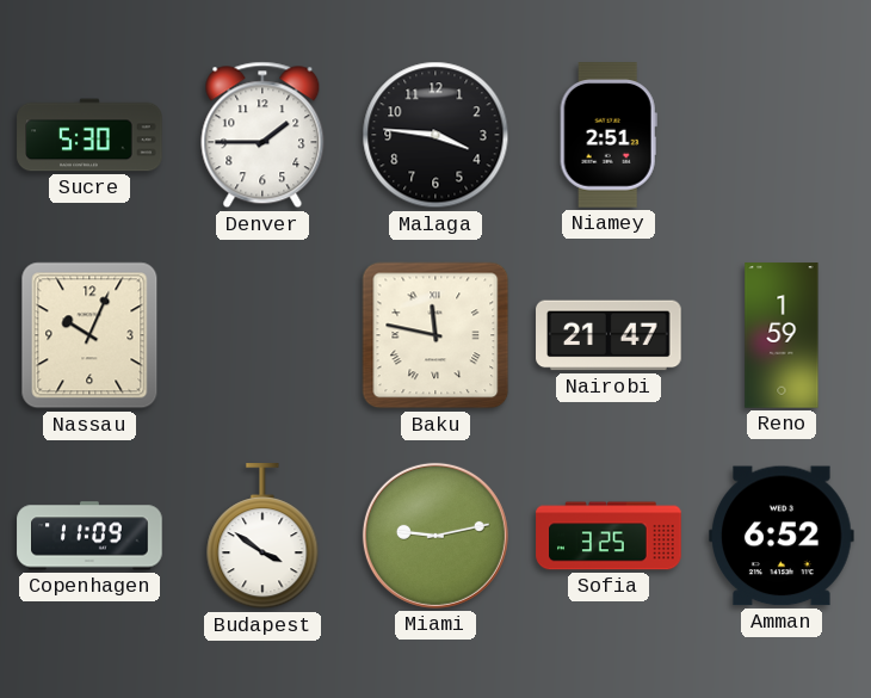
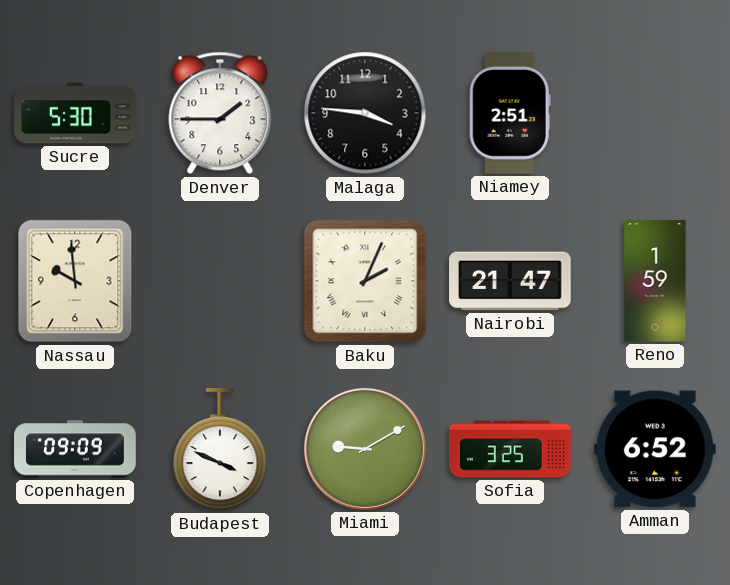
Nassau: 10:04 -> 9:59 (75, 281)
Baku: 11:47 -> 2:04 (365, 281)
Copenhagen: 11:09 -> 09:09 (75, 449)
Budapest: 3:51 -> 3:49 (220, 450)
Miami: 9:13 -> 9:10 (365, 449)
